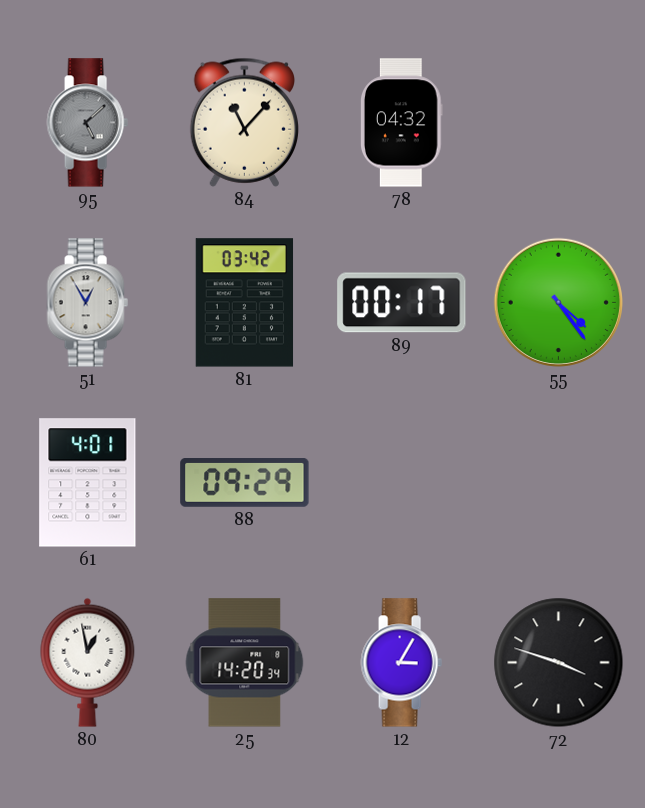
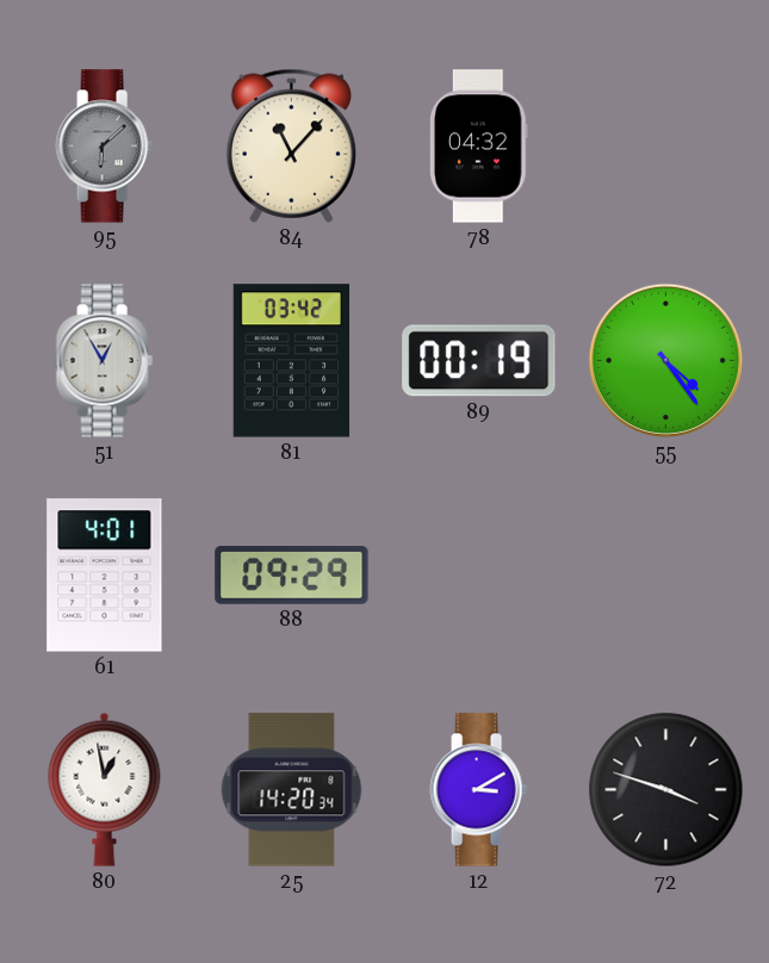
95: 5:08 -> 6:08 (104, 147)
89: 00:17 -> 00:19 (479, 361)
12: 3:05 -> 3:10 (478, 790)
